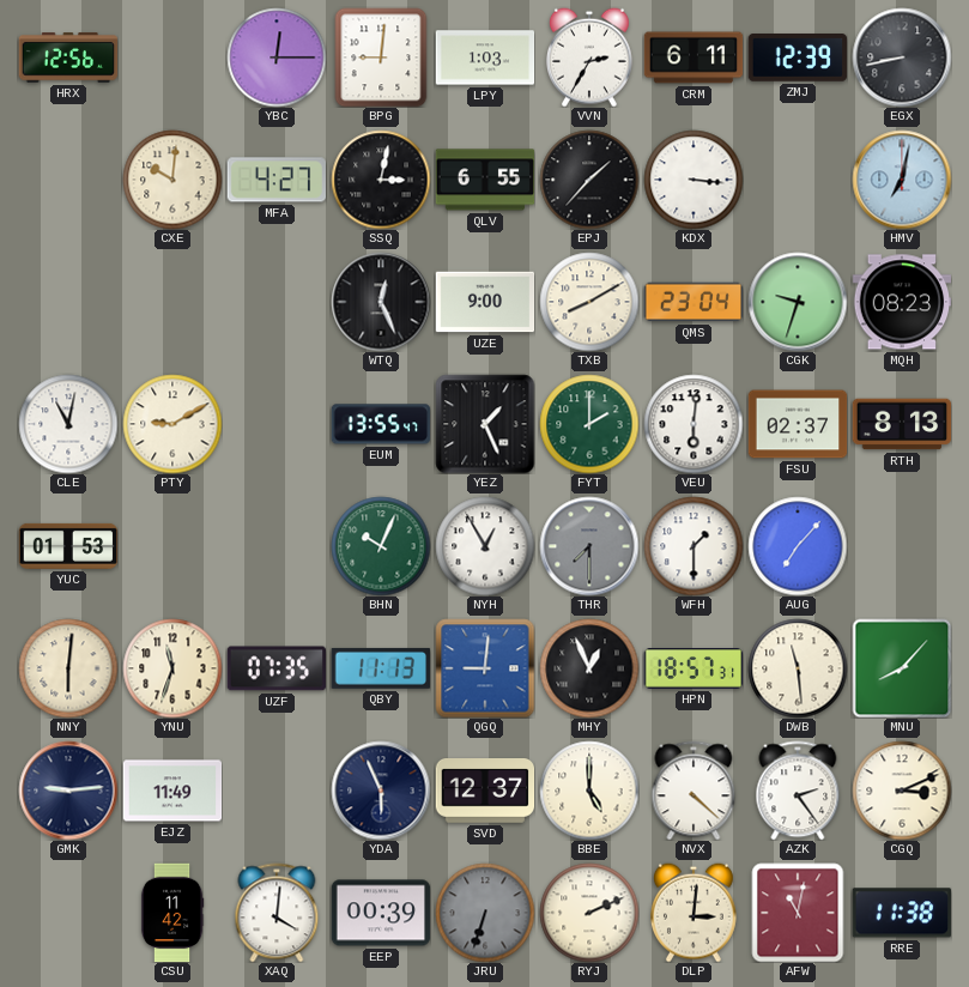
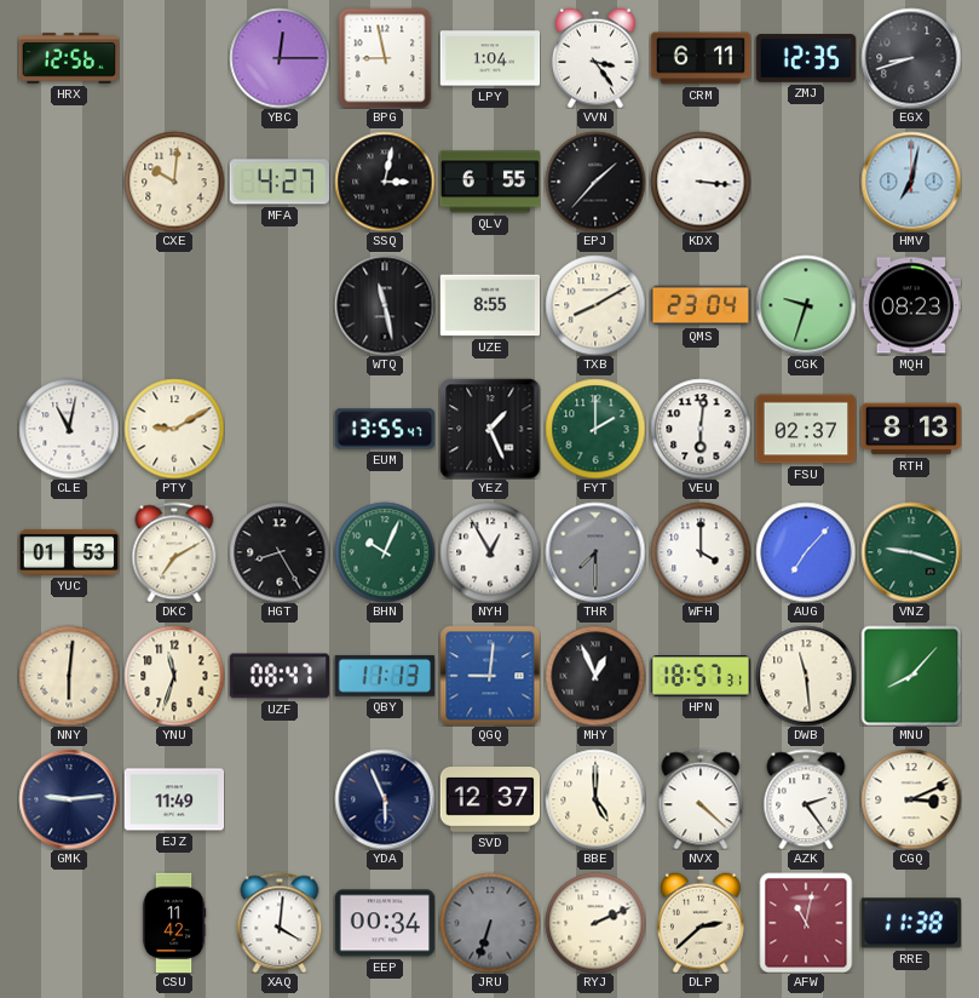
BPG: 9:01 -> 8:58 (385, 58)
LPY: 1:03 -> 1:04 (490, 58)
VVN: 2:35 -> 3:24 (595, 58)
ZMJ: 12:39 -> 12:35 (806, 59)
EGX: 8:43 -> 8:42 (911, 58)
WTQ: 12:26 -> 11:28 (385, 305)
UZE: 9:00 -> 8:55 (490, 305)
DKC: none -> 7:10 (174, 552)
HGT: none -> 8:25 (280, 552)
WFH: 1:30 -> 4:00 (701, 552)
VNZ: none -> 9:18 (911, 552)
UZF: 07:35 -> 08:47 (280, 676)
EEP: 00:39 -> 00:34 (385, 923)
DLP: 3:01 -> 2:38 (701, 923)
